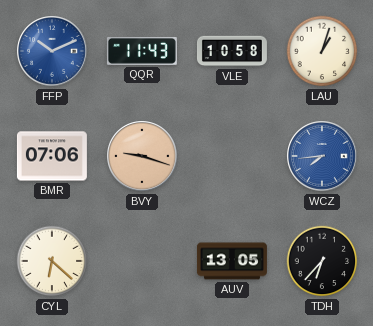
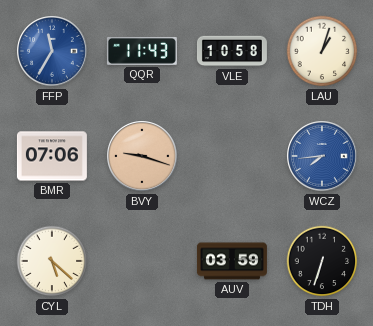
FFP: 10:11 -> 11:35 (53, 52)
CYL: 6:22 -> 5:22 (52, 261)
AUV: 13:05 -> 03:59 (232, 261)
TDH: 6:37 -> 6:33 (322, 261)
